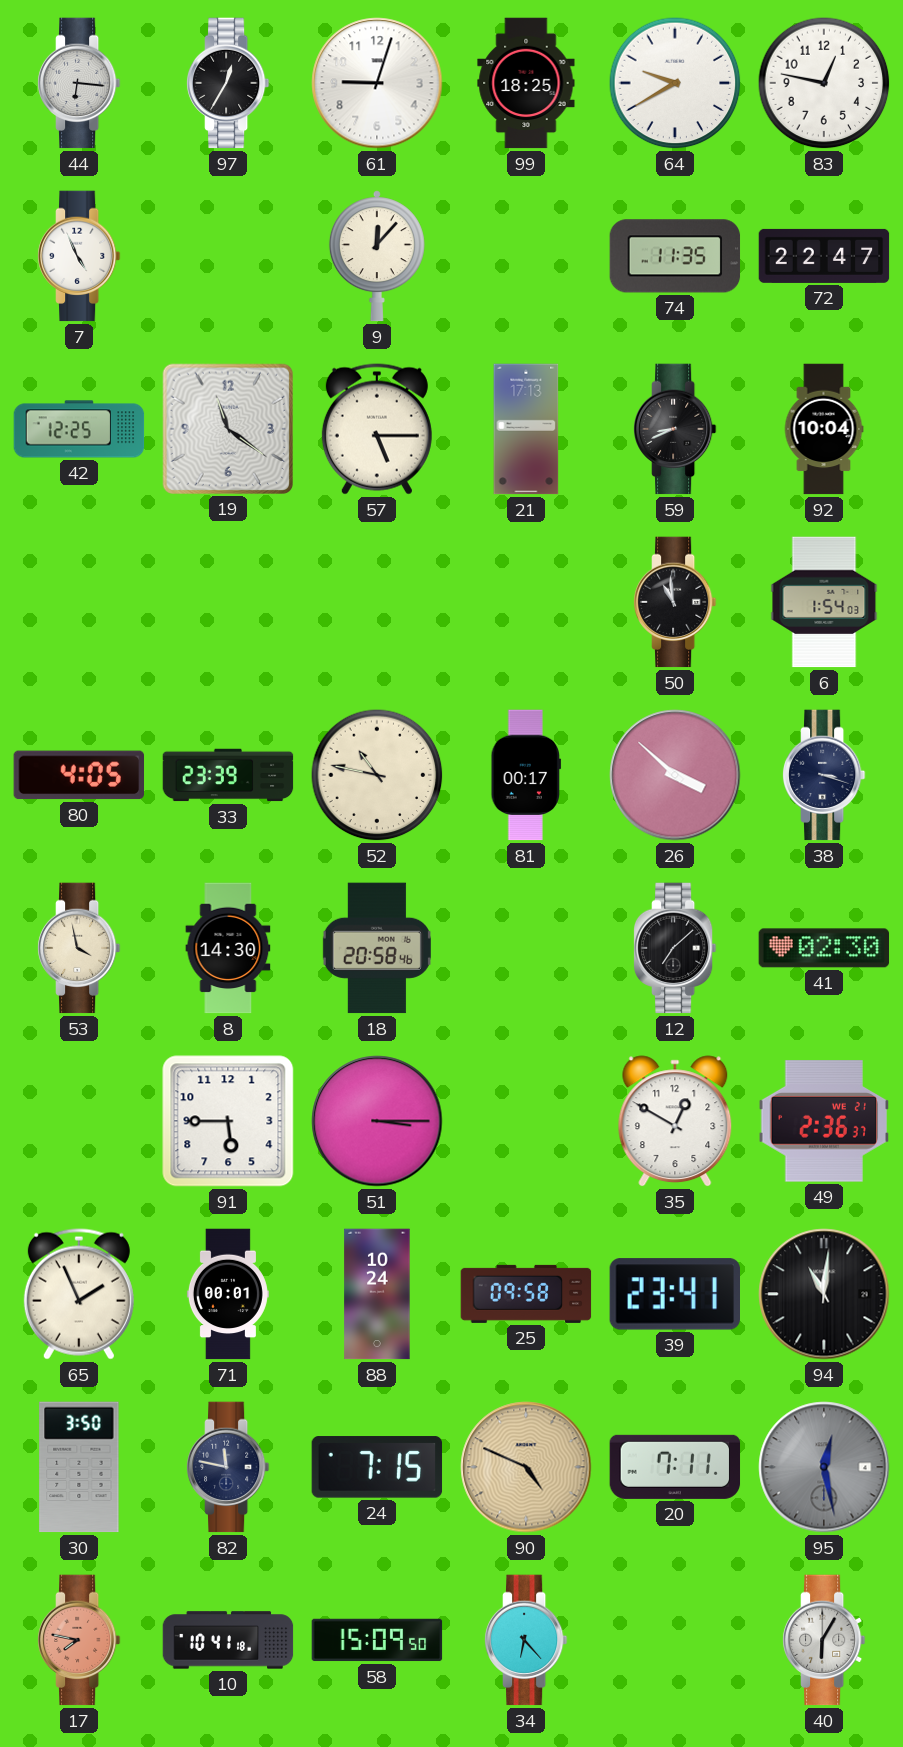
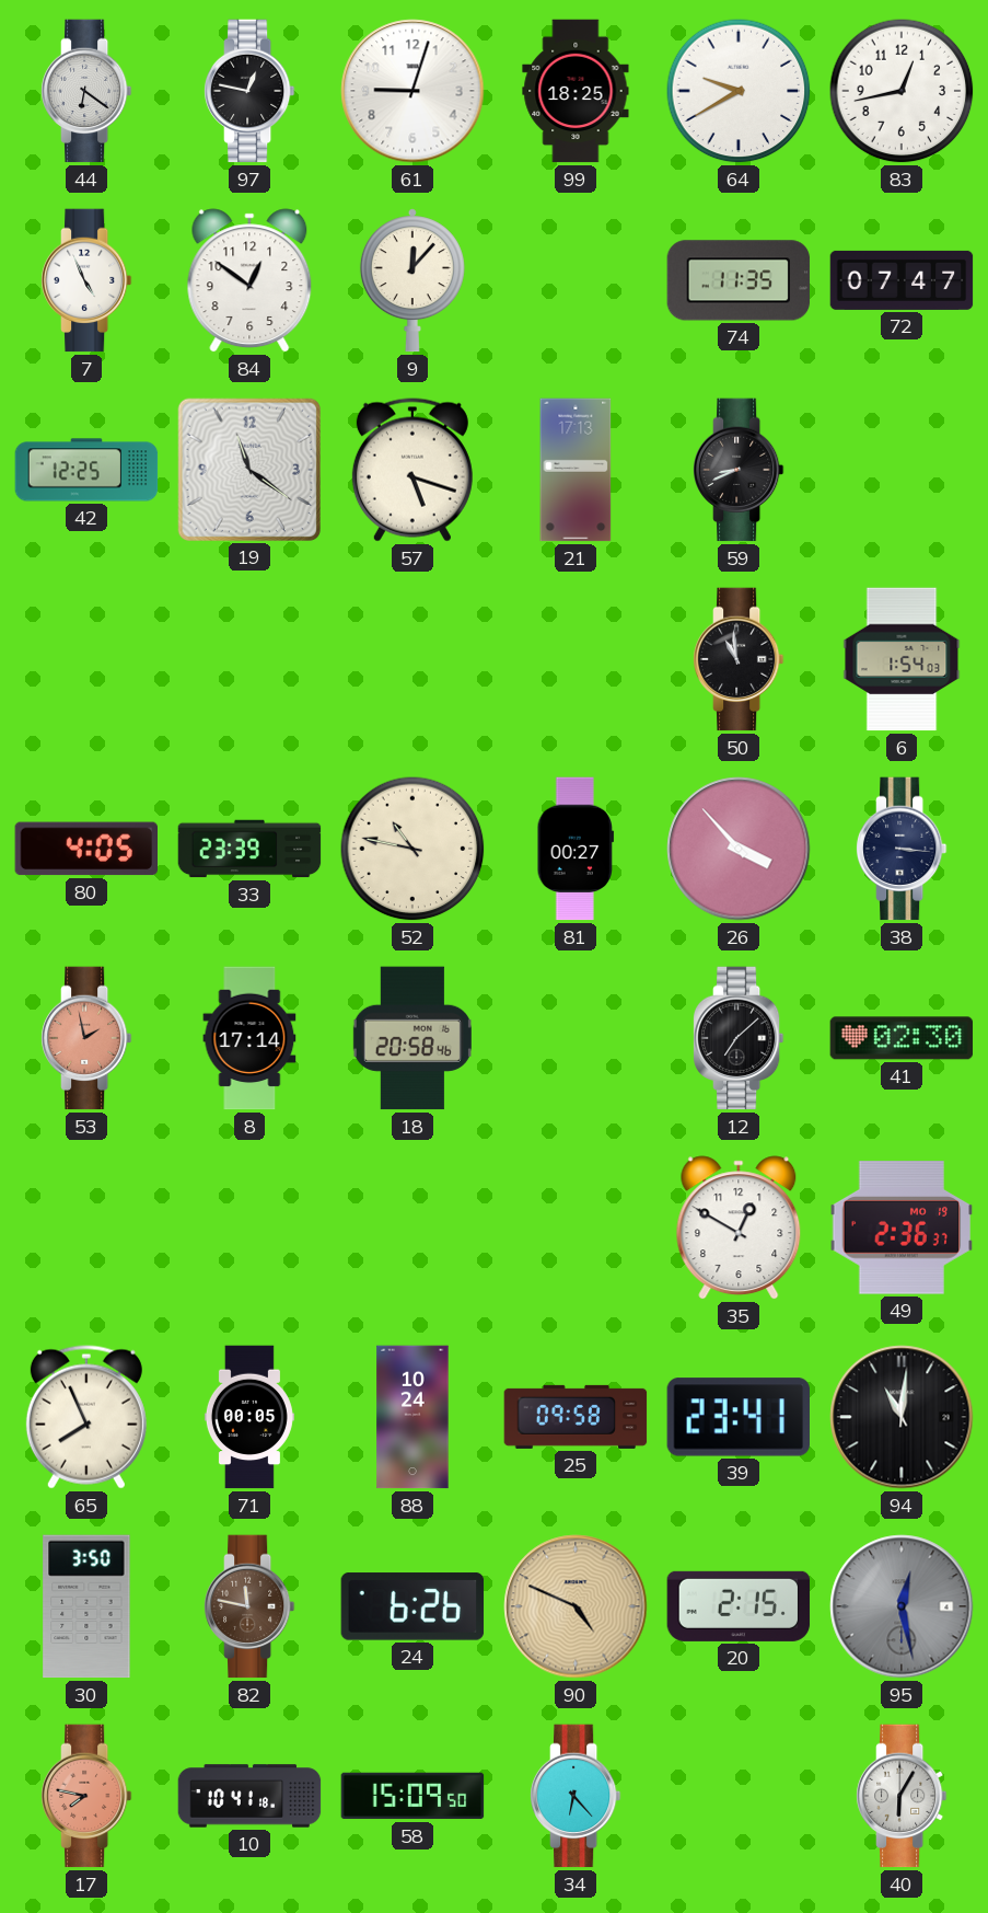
44: 6:16 -> 6:21 (86, 91)
97: 12:35 -> 12:47 (249, 91)
83: 12:47 -> 12:43 (902, 91)
84: none -> 12:51 (249, 280)
72: 22:47 -> 07:47 (902, 280)
57: 5:15 -> 5:18 (412, 470)
92: 10:04 -> none (824, 429)
81: 00:17 -> 00:27 (576, 849)
26: 3:52 -> 3:53 (739, 849)
38: 3:18 -> 3:16 (902, 849)
53: 3:58 -> 1:58 (86, 1038)
53 dial: cream -> salmon (86, 1038)
8: 14:30 -> 17:14 (249, 1038)
91: 5:45 -> none (228, 1121)
51: 3:15 -> none (377, 1121)
49 date: WE 21 -> MO 19 (902, 1228)
65: 1:56 -> 7:56 (86, 1417)
71: 00:01 -> 00:05 (249, 1417)
82 dial: navy -> brown (249, 1606)
24: 7:15 -> 6:26 (412, 1606)
20: 7:11 -> 2:15 (739, 1606)
